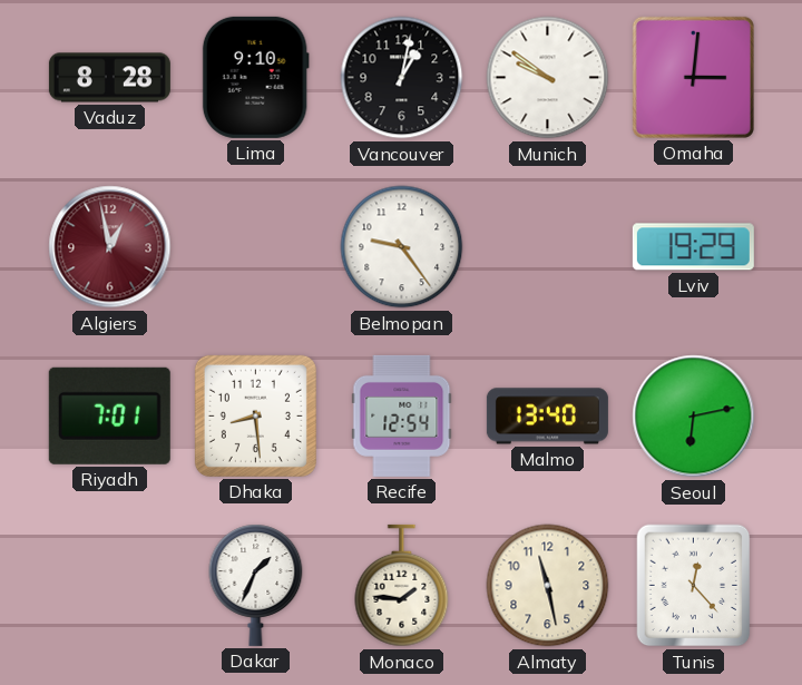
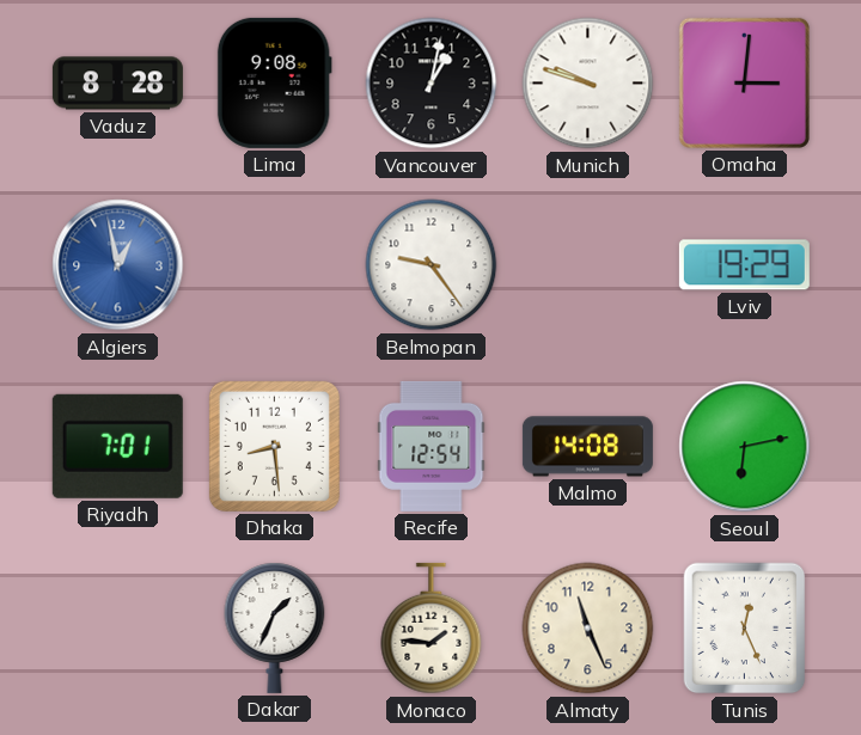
Lima: 9:10 -> 9:08 (274, 82)
Munich: 9:51 -> 9:48 (588, 84)
Algiers dial: burgundy -> blue (118, 265)
Malmo: 13:40 -> 14:08 (587, 447)
Almaty: 11:28 -> 11:26 (588, 629)
Tunis: 12:23 -> 12:26 (745, 629)
